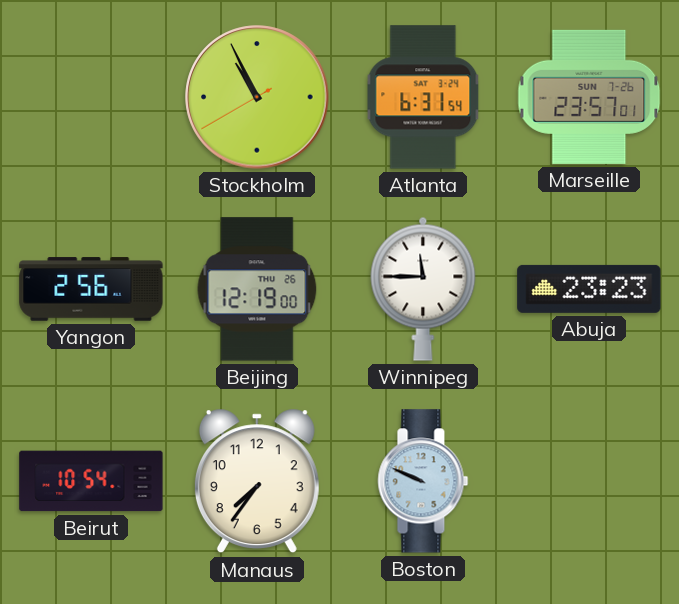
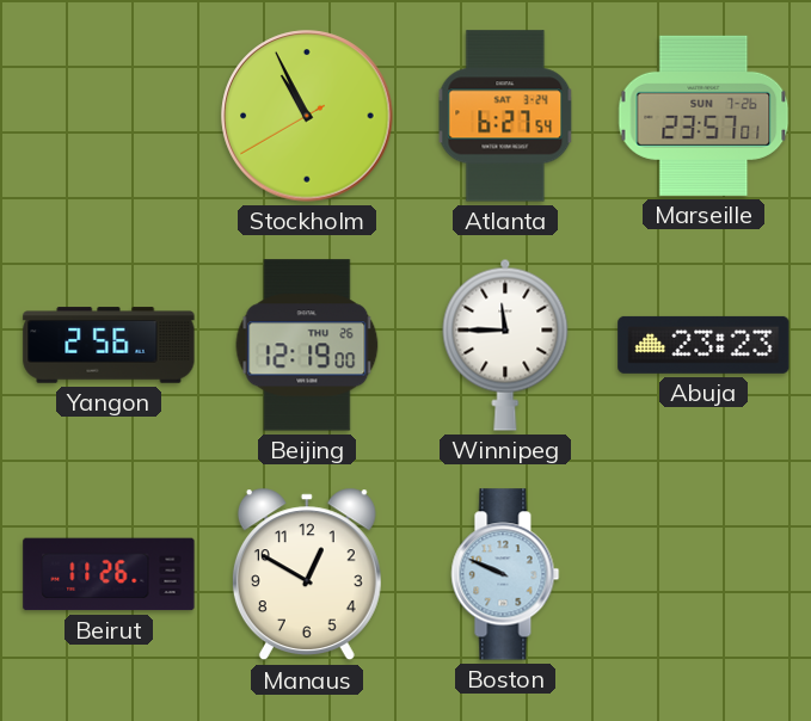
Atlanta: 6:31 -> 6:27 (505, 116)
Beirut: 10:54 -> 11:26 (109, 574)
Manaus: 7:36 -> 12:50 (307, 574)
